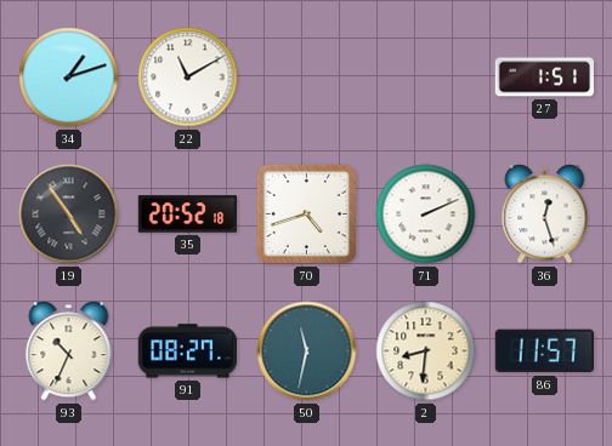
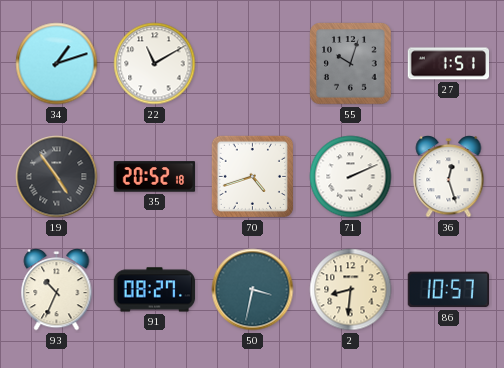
55: none -> 10:03 (351, 64)
50: 11:32 -> 3:32 (253, 290)
86: 11:57 -> 10:57 (448, 290)
